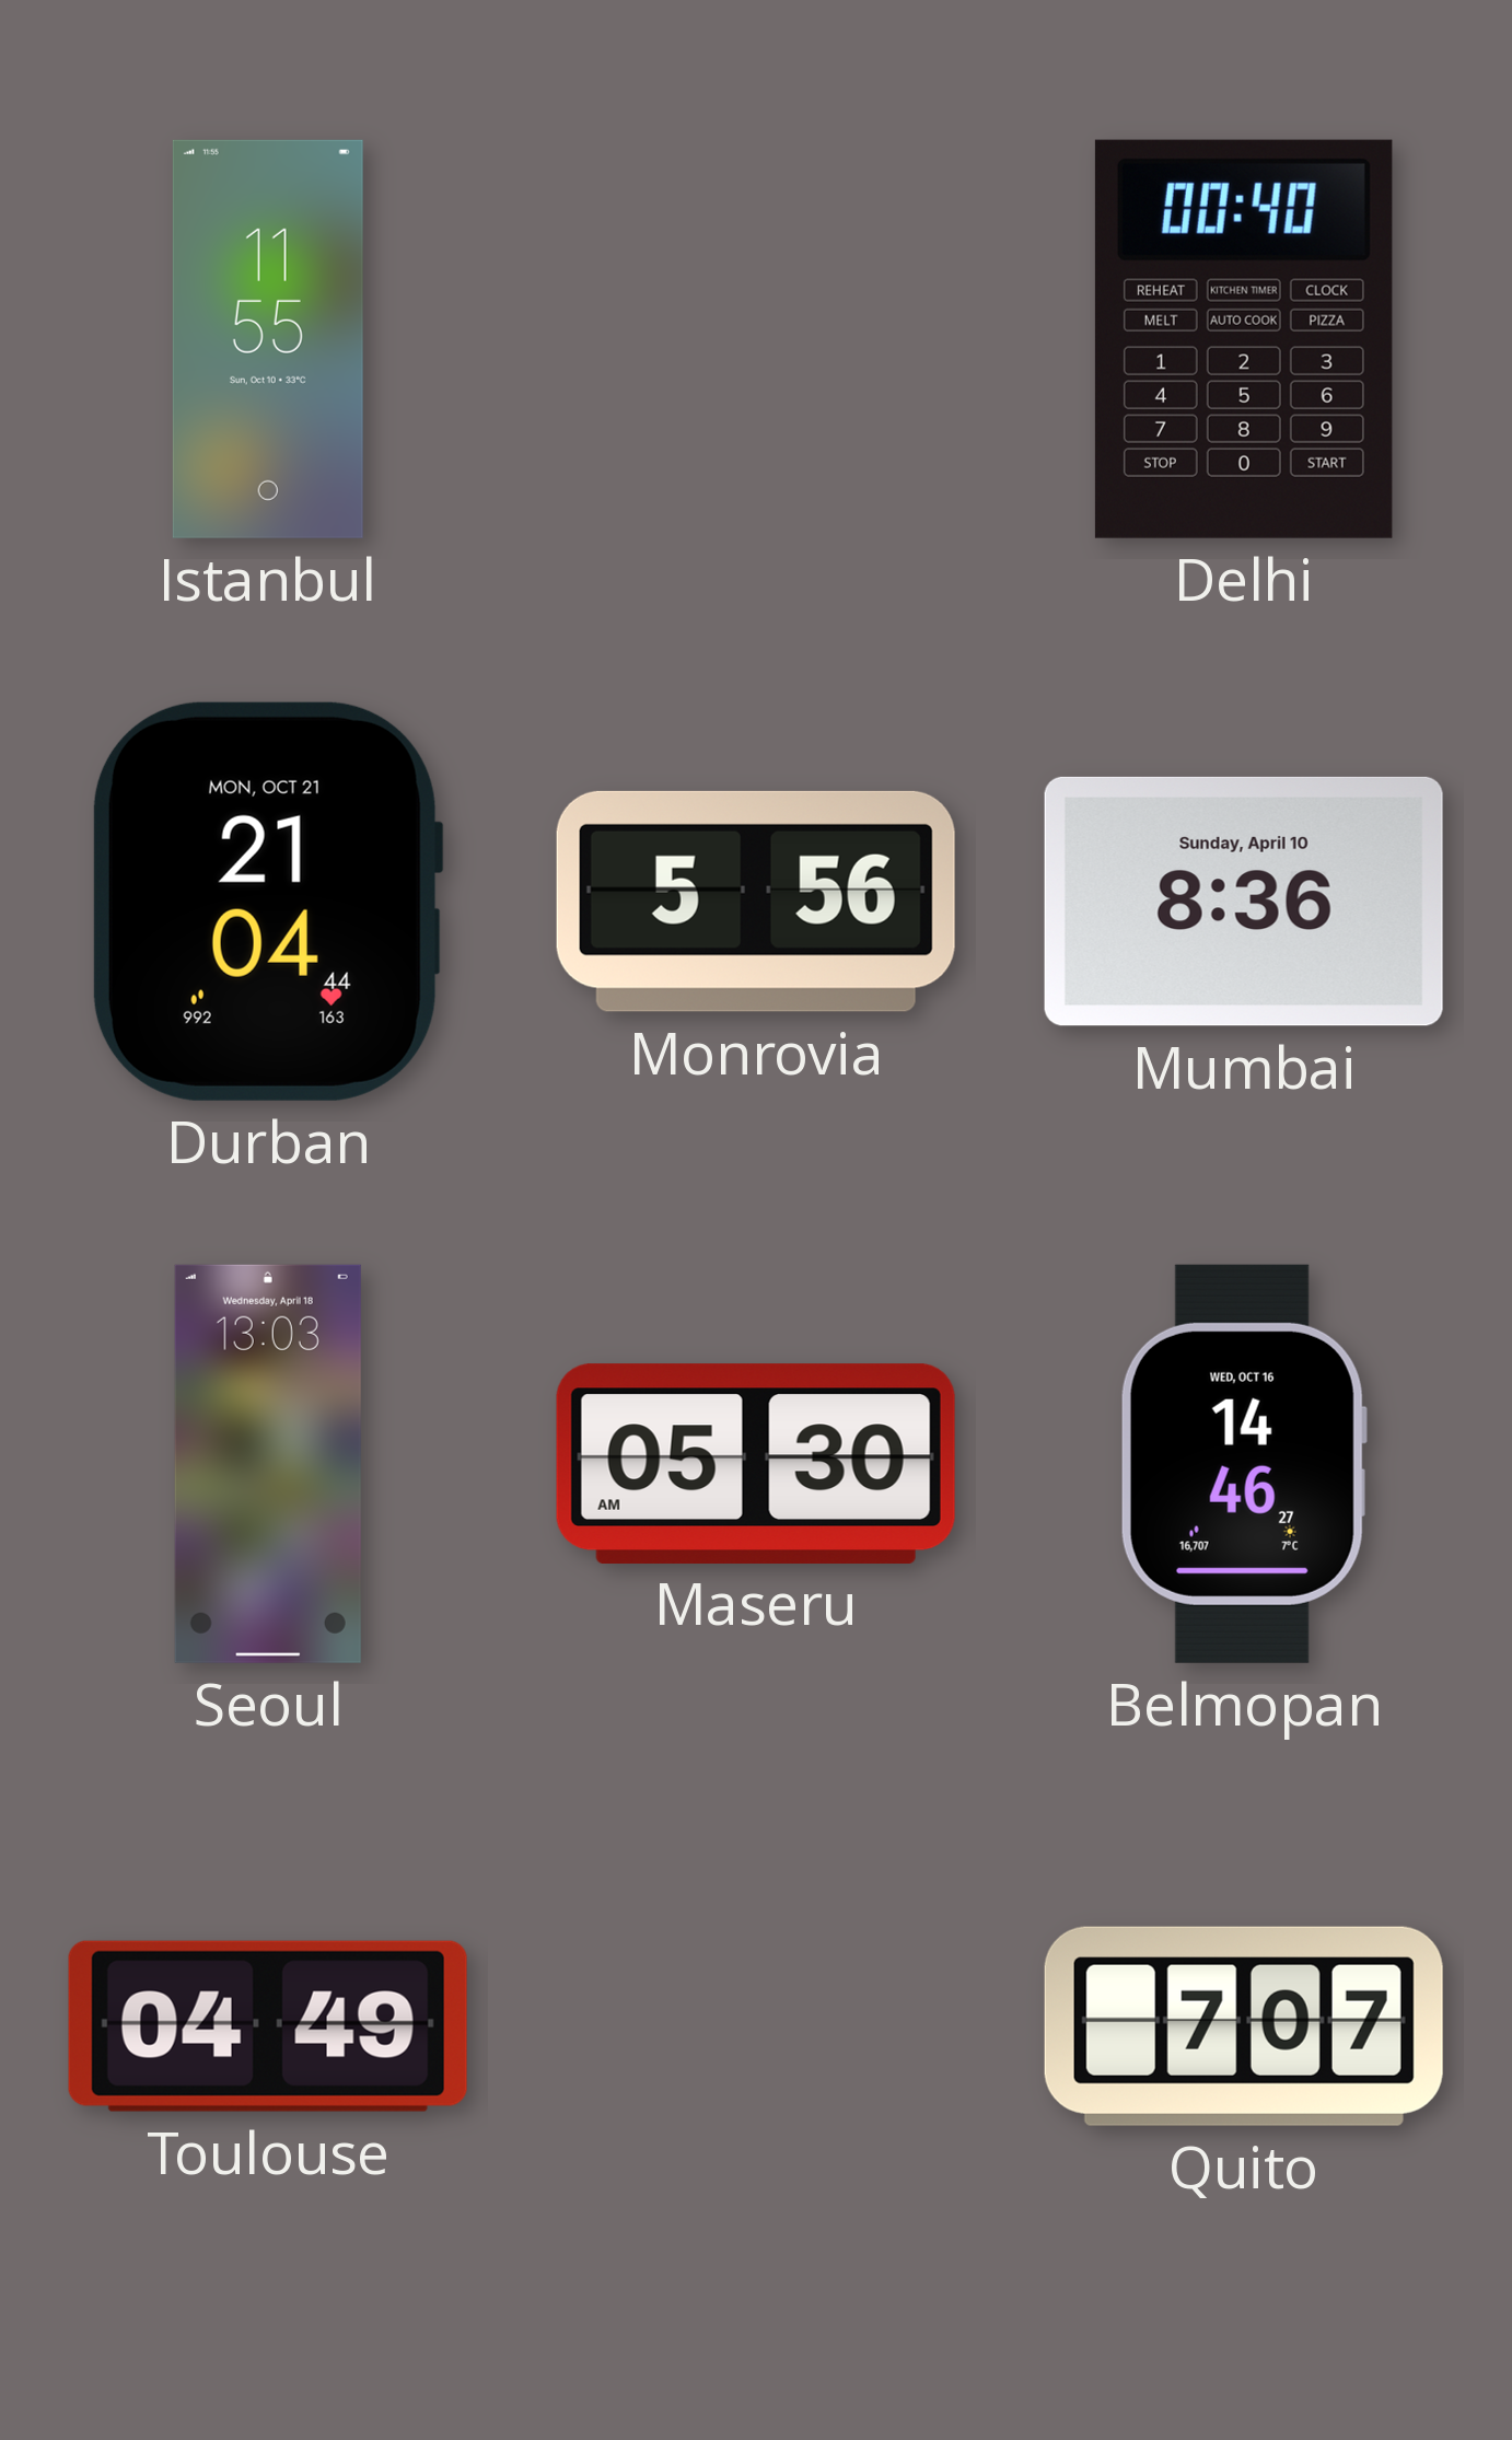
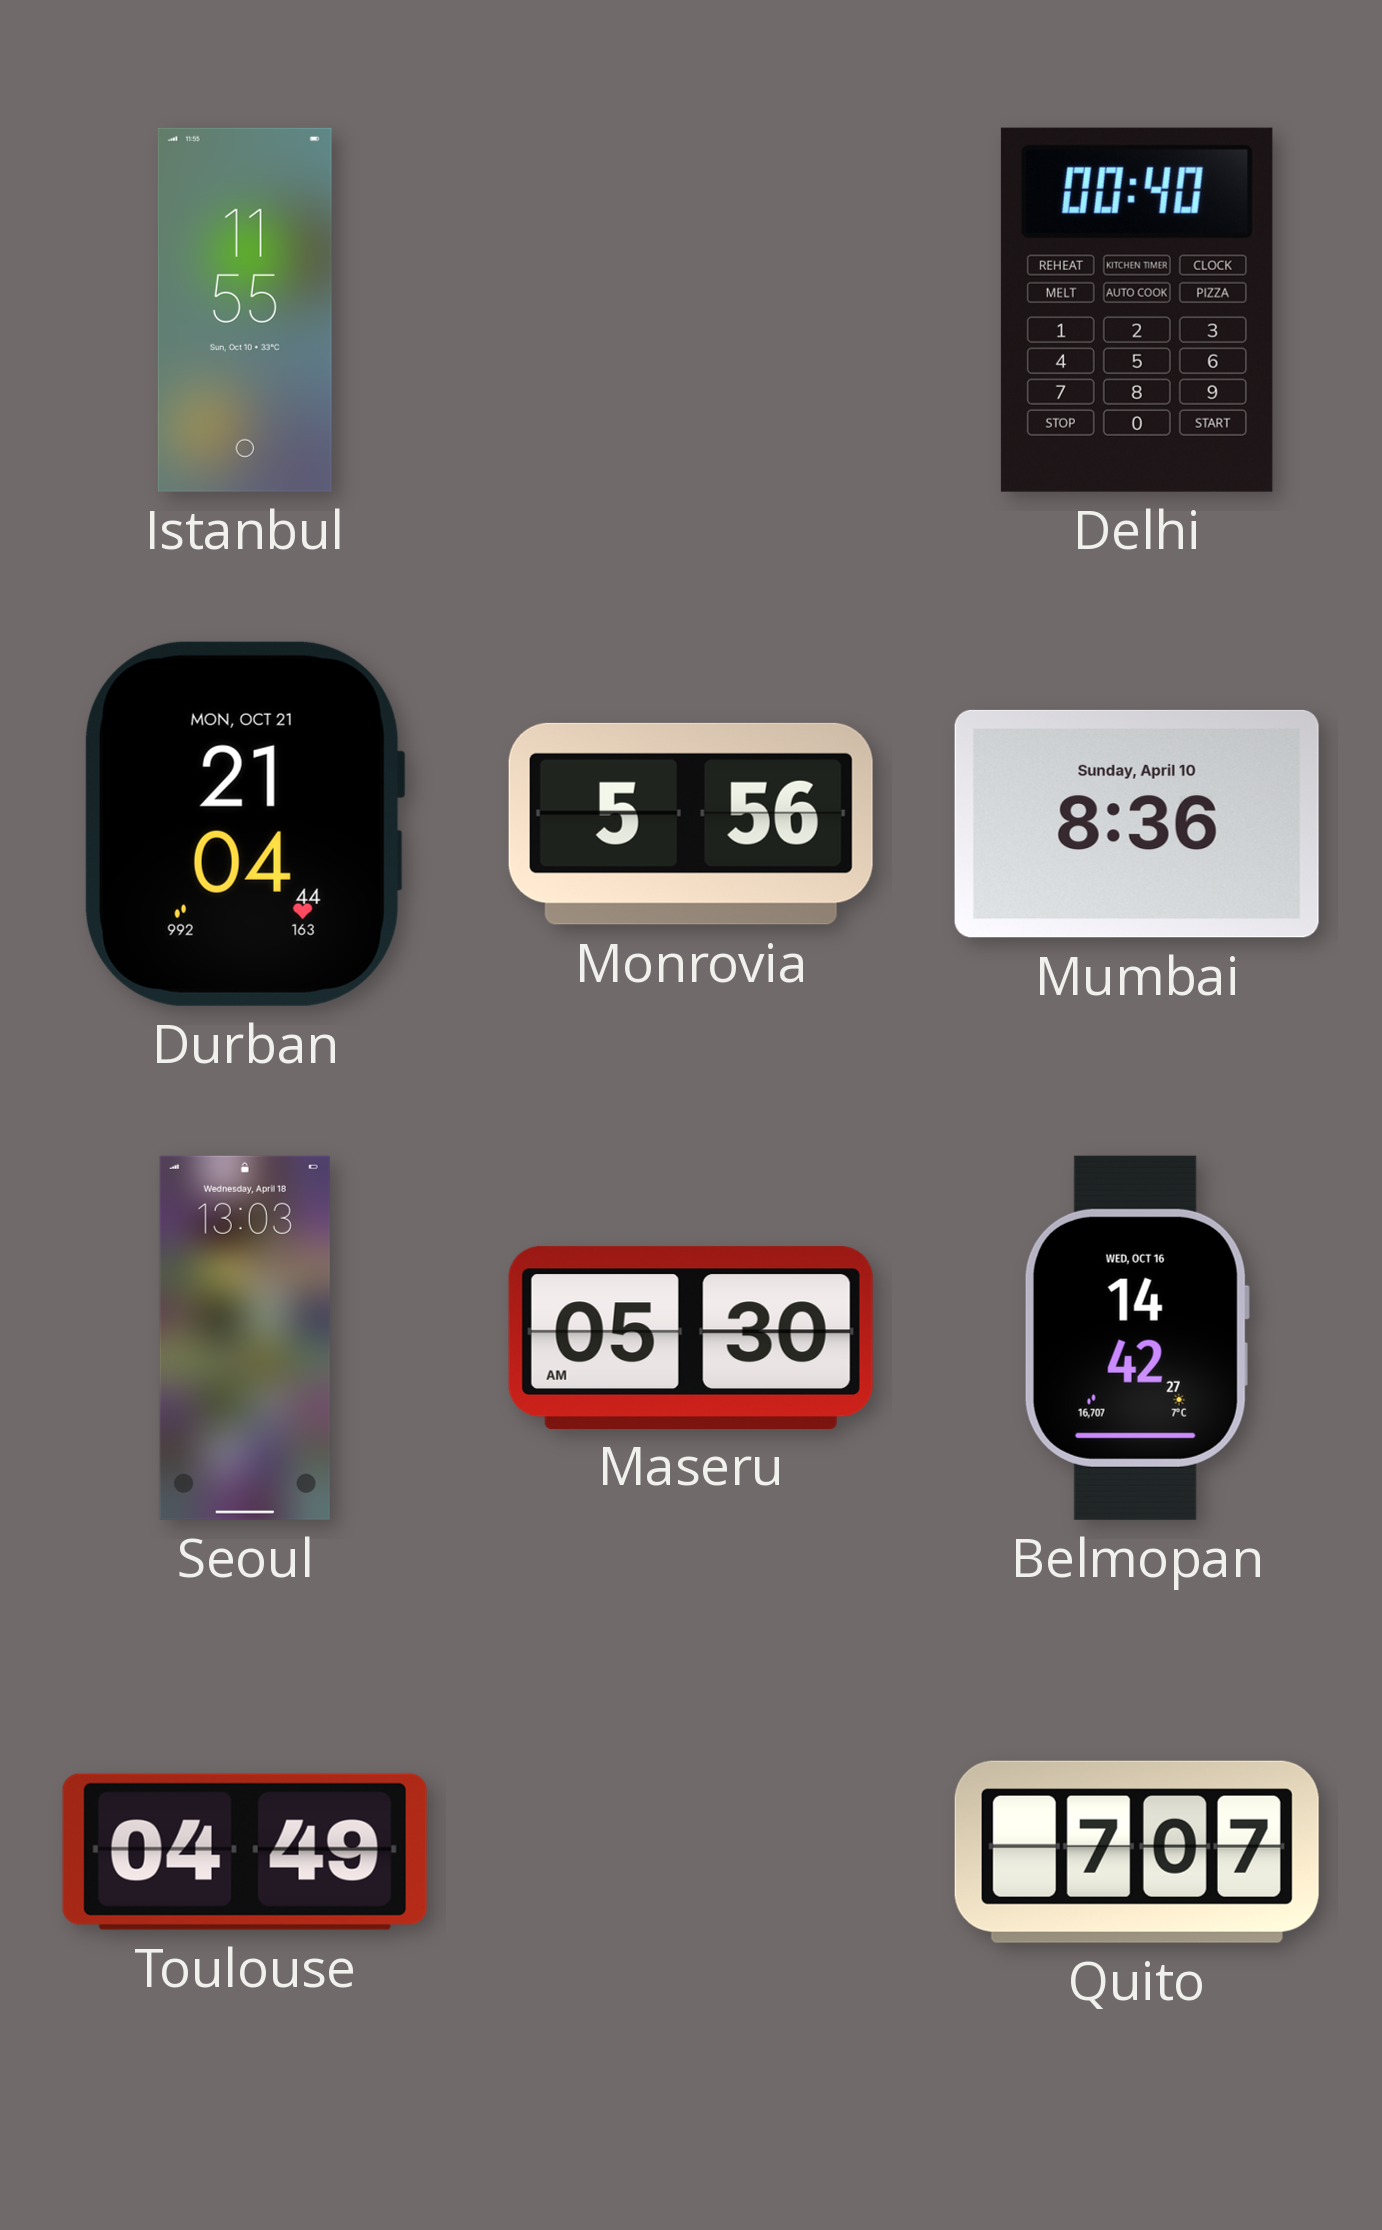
Belmopan: 14:46 -> 14:42 (1137, 1338)
